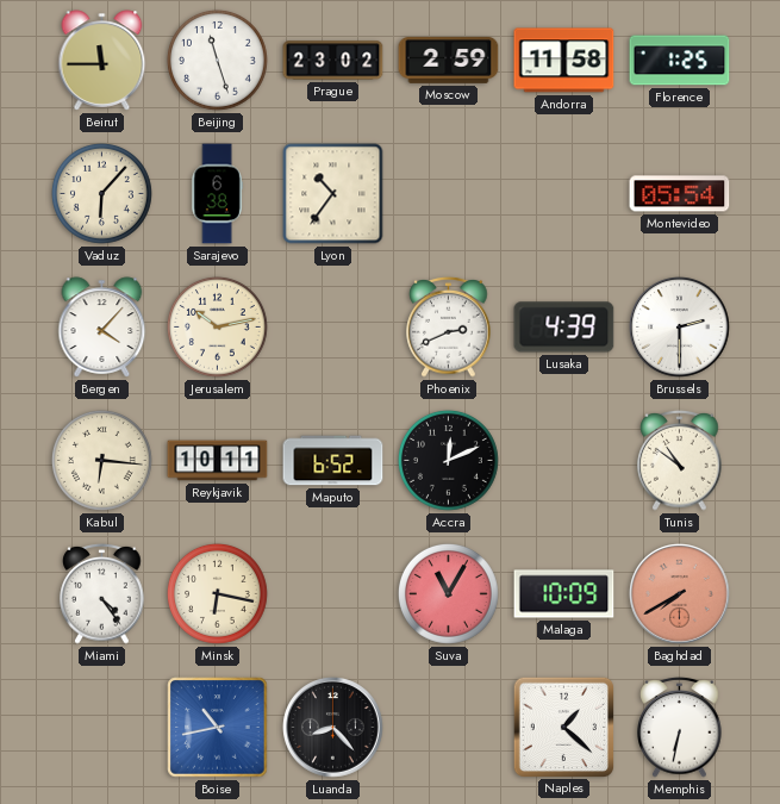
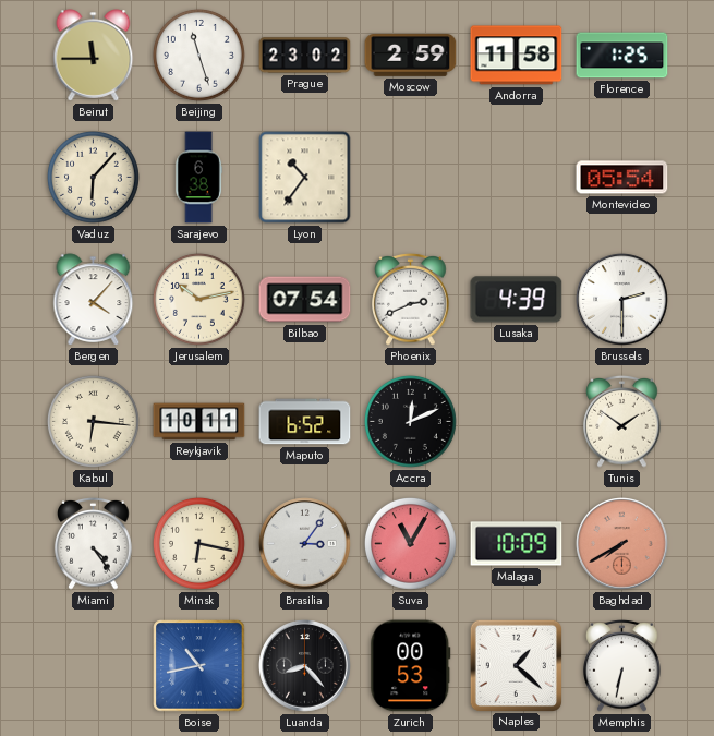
Bilbao: none -> 07:54 (305, 300)
Tunis: 10:51 -> 1:51 (622, 422)
Brasilia: none -> 3:06 (305, 544)
Zurich: none -> 00:53 (411, 666)
